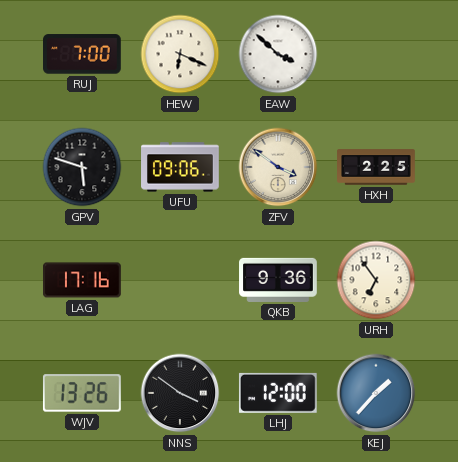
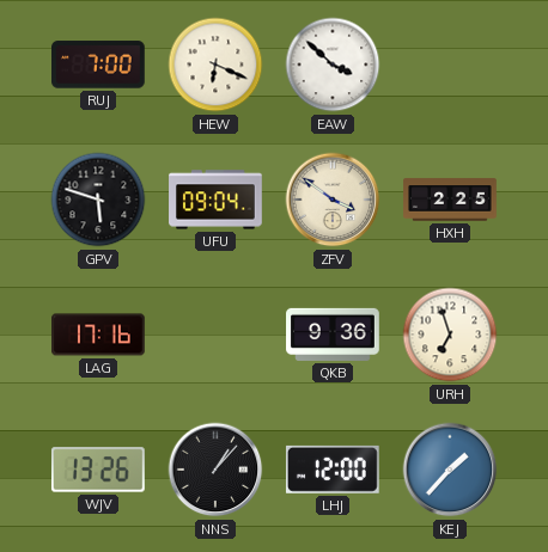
UFU: 09:06 -> 09:04 (215, 200)
URH: 6:54 -> 6:57 (450, 335)
NNS: 3:51 -> 1:07 (215, 470)
